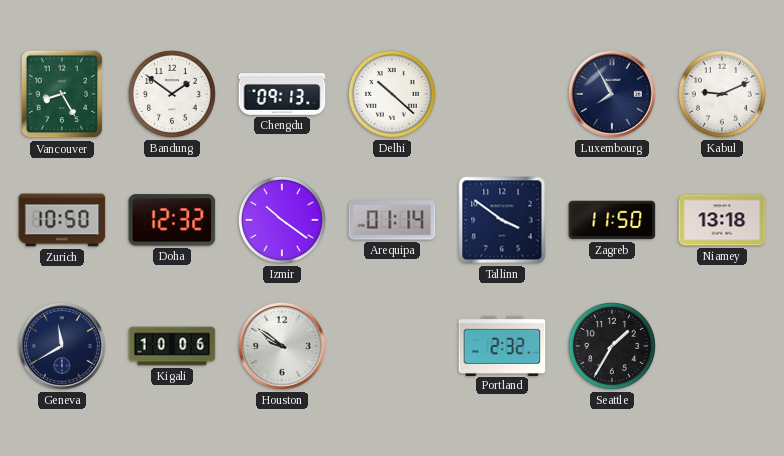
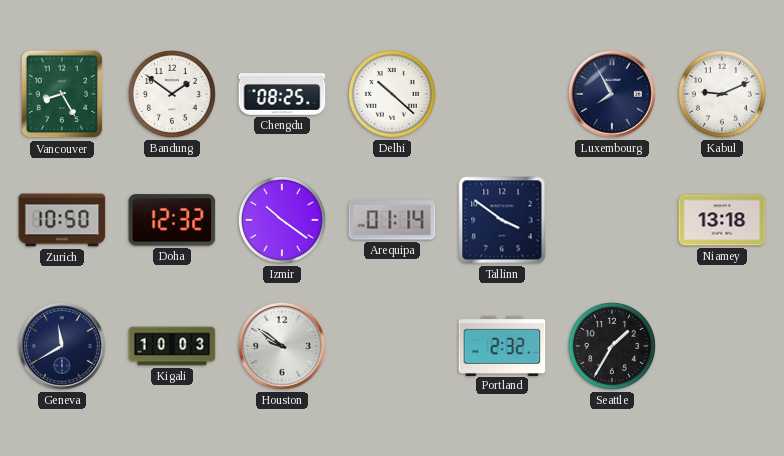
Chengdu: 09:13 -> 08:25 (282, 95)
Zagreb: 11:50 -> none (612, 220)
Kigali: 10:06 -> 10:03 (172, 346)
